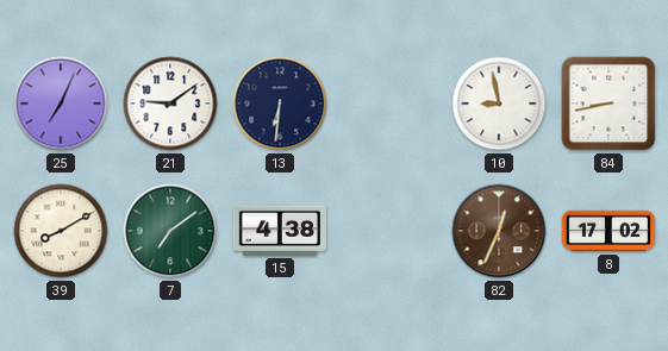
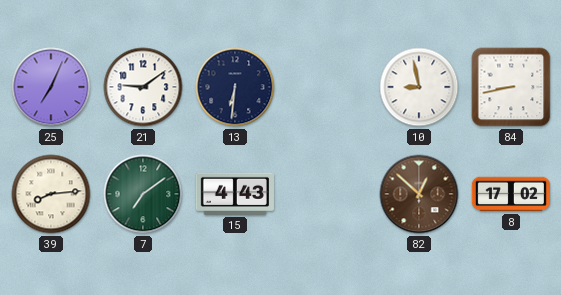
39: 8:10 -> 8:14 (51, 194)
15: 4:38 -> 4:43 (235, 194)
82: 12:34 -> 12:52 (419, 194)
